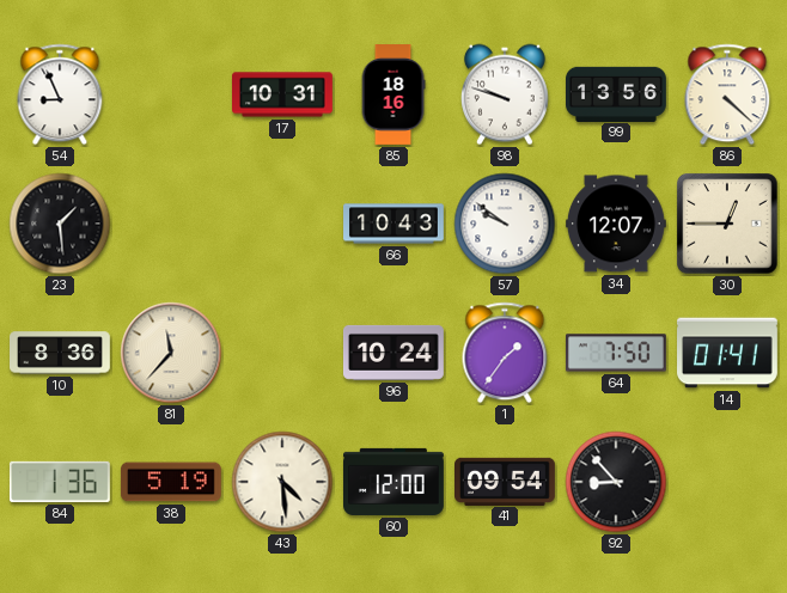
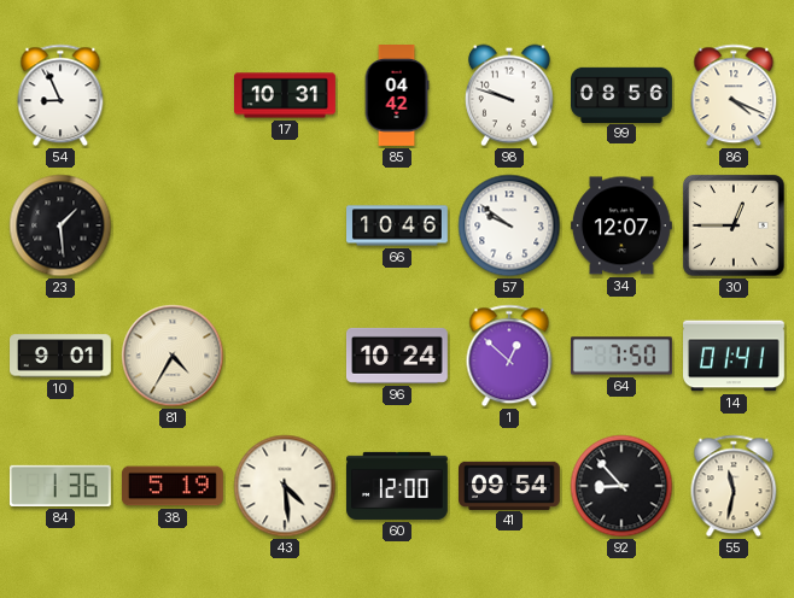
85: 18:16 -> 04:42 (397, 96)
99: 13:56 -> 08:56 (623, 94)
86: 4:22 -> 4:19 (734, 95)
66: 10:43 -> 10:46 (398, 225)
10: 8:36 -> 9:01 (62, 356)
81: 11:37 -> 4:35 (173, 356)
1: 1:36 -> 12:52 (509, 356)
55: none -> 11:32 (734, 486)
